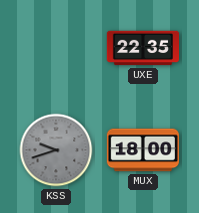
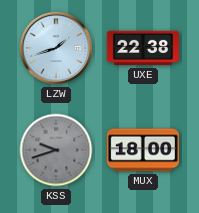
LZW: none -> 1:42 (56, 48)
UXE: 22:35 -> 22:38 (142, 48)
